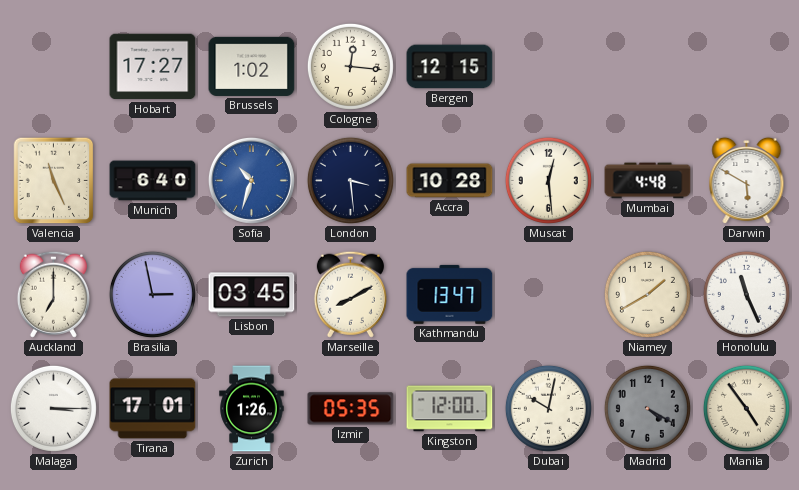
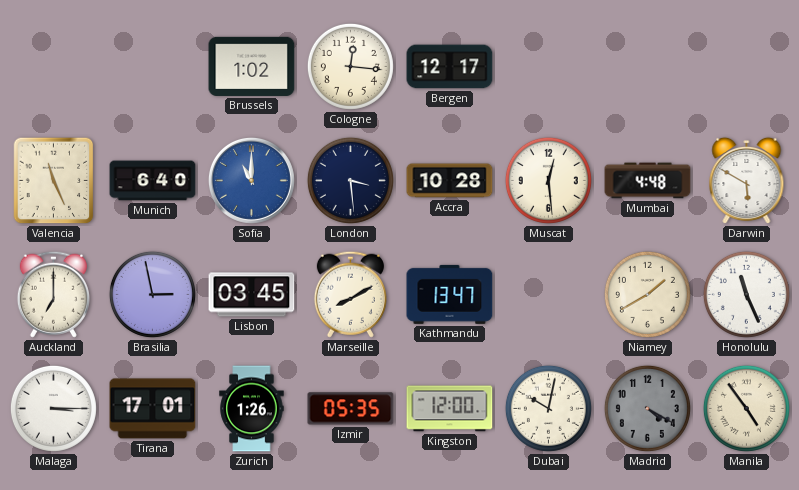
Hobart: 17:27 -> none (153, 67)
Bergen: 12:15 -> 12:17 (450, 67)
Sofia: 10:33 -> 11:00 (251, 180)
